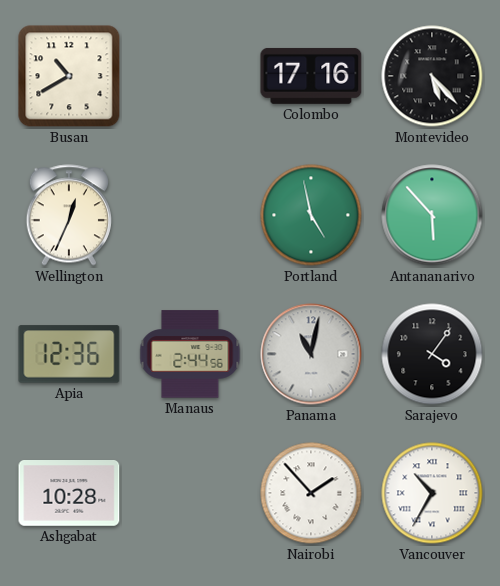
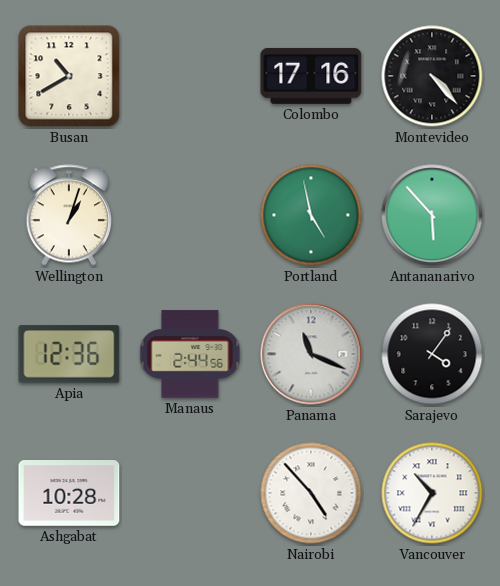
Montevideo: 5:23 -> 4:23 (432, 76)
Wellington: 12:34 -> 1:03 (68, 215)
Panama: 11:02 -> 11:19 (311, 354)
Nairobi: 1:53 -> 4:53 (311, 493)
